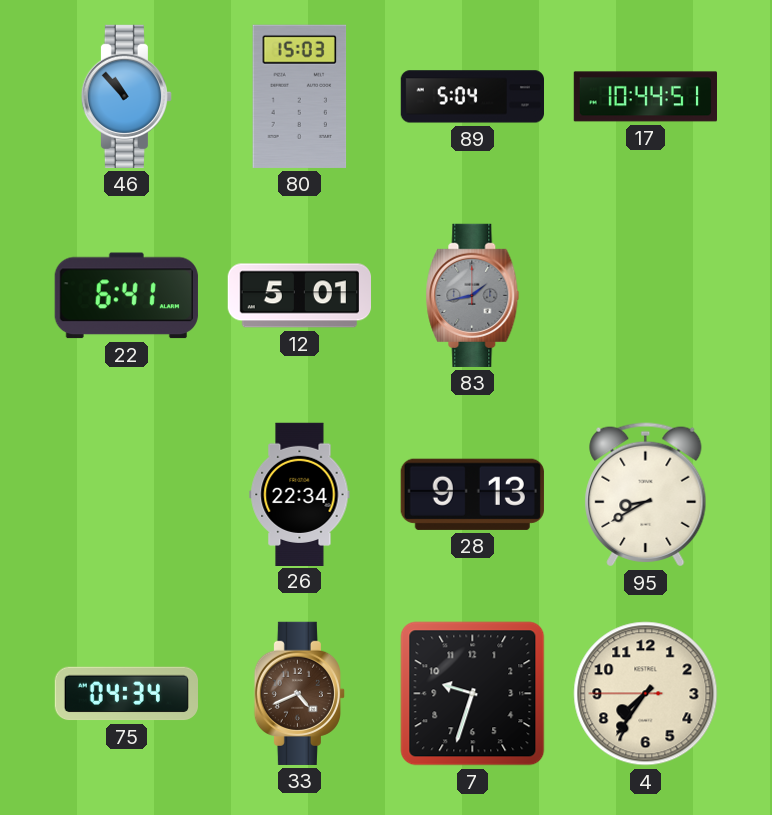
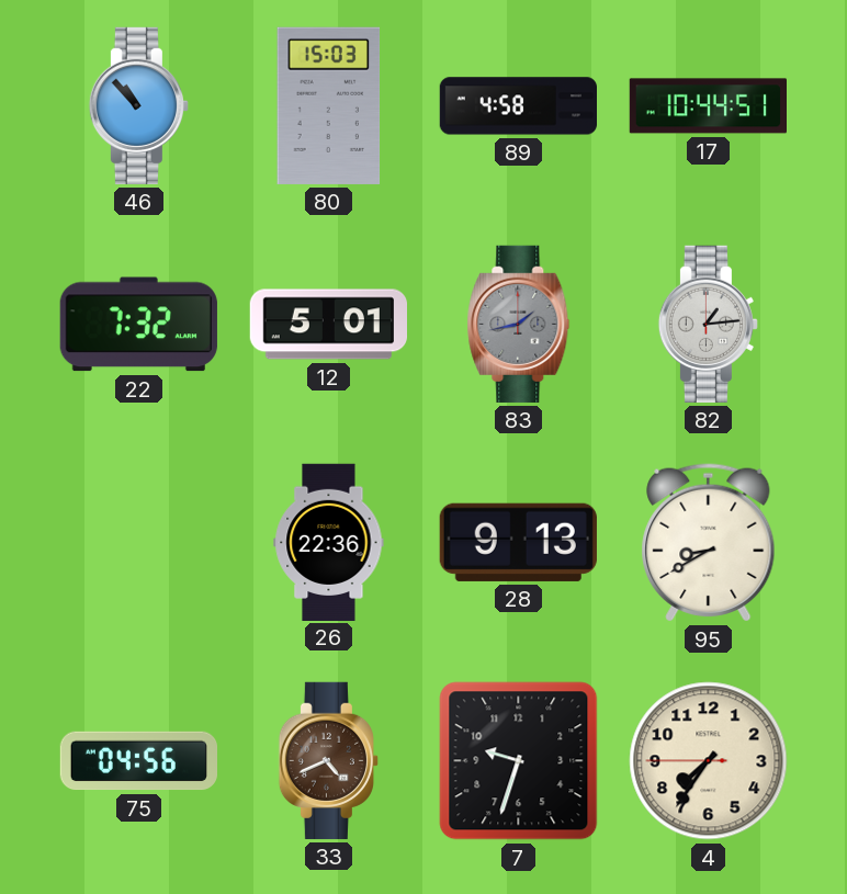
89: 5:04 -> 4:58 (518, 106)
22: 6:41 -> 7:32 (138, 325)
82: none -> 1:14 (708, 324)
26: 22:34 -> 22:36 (329, 542)
75: 04:34 -> 04:56 (138, 761)
